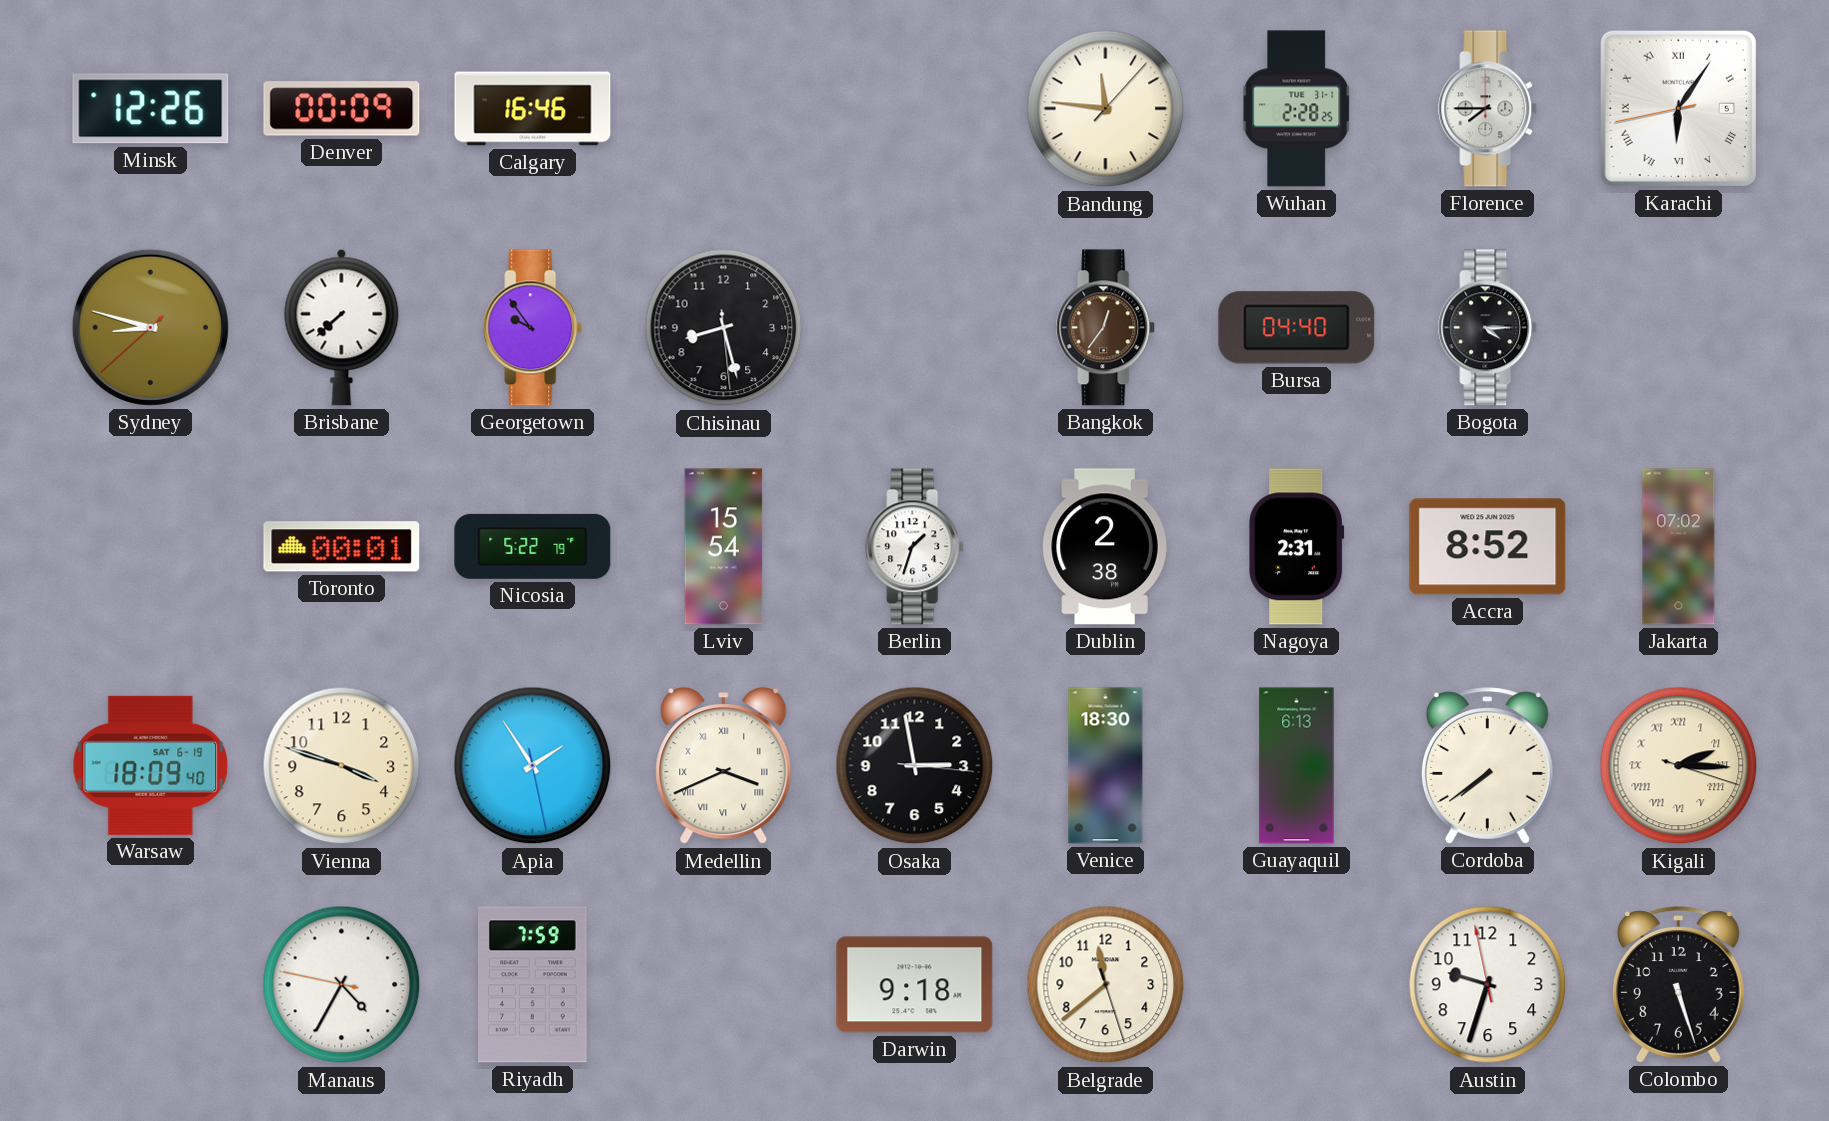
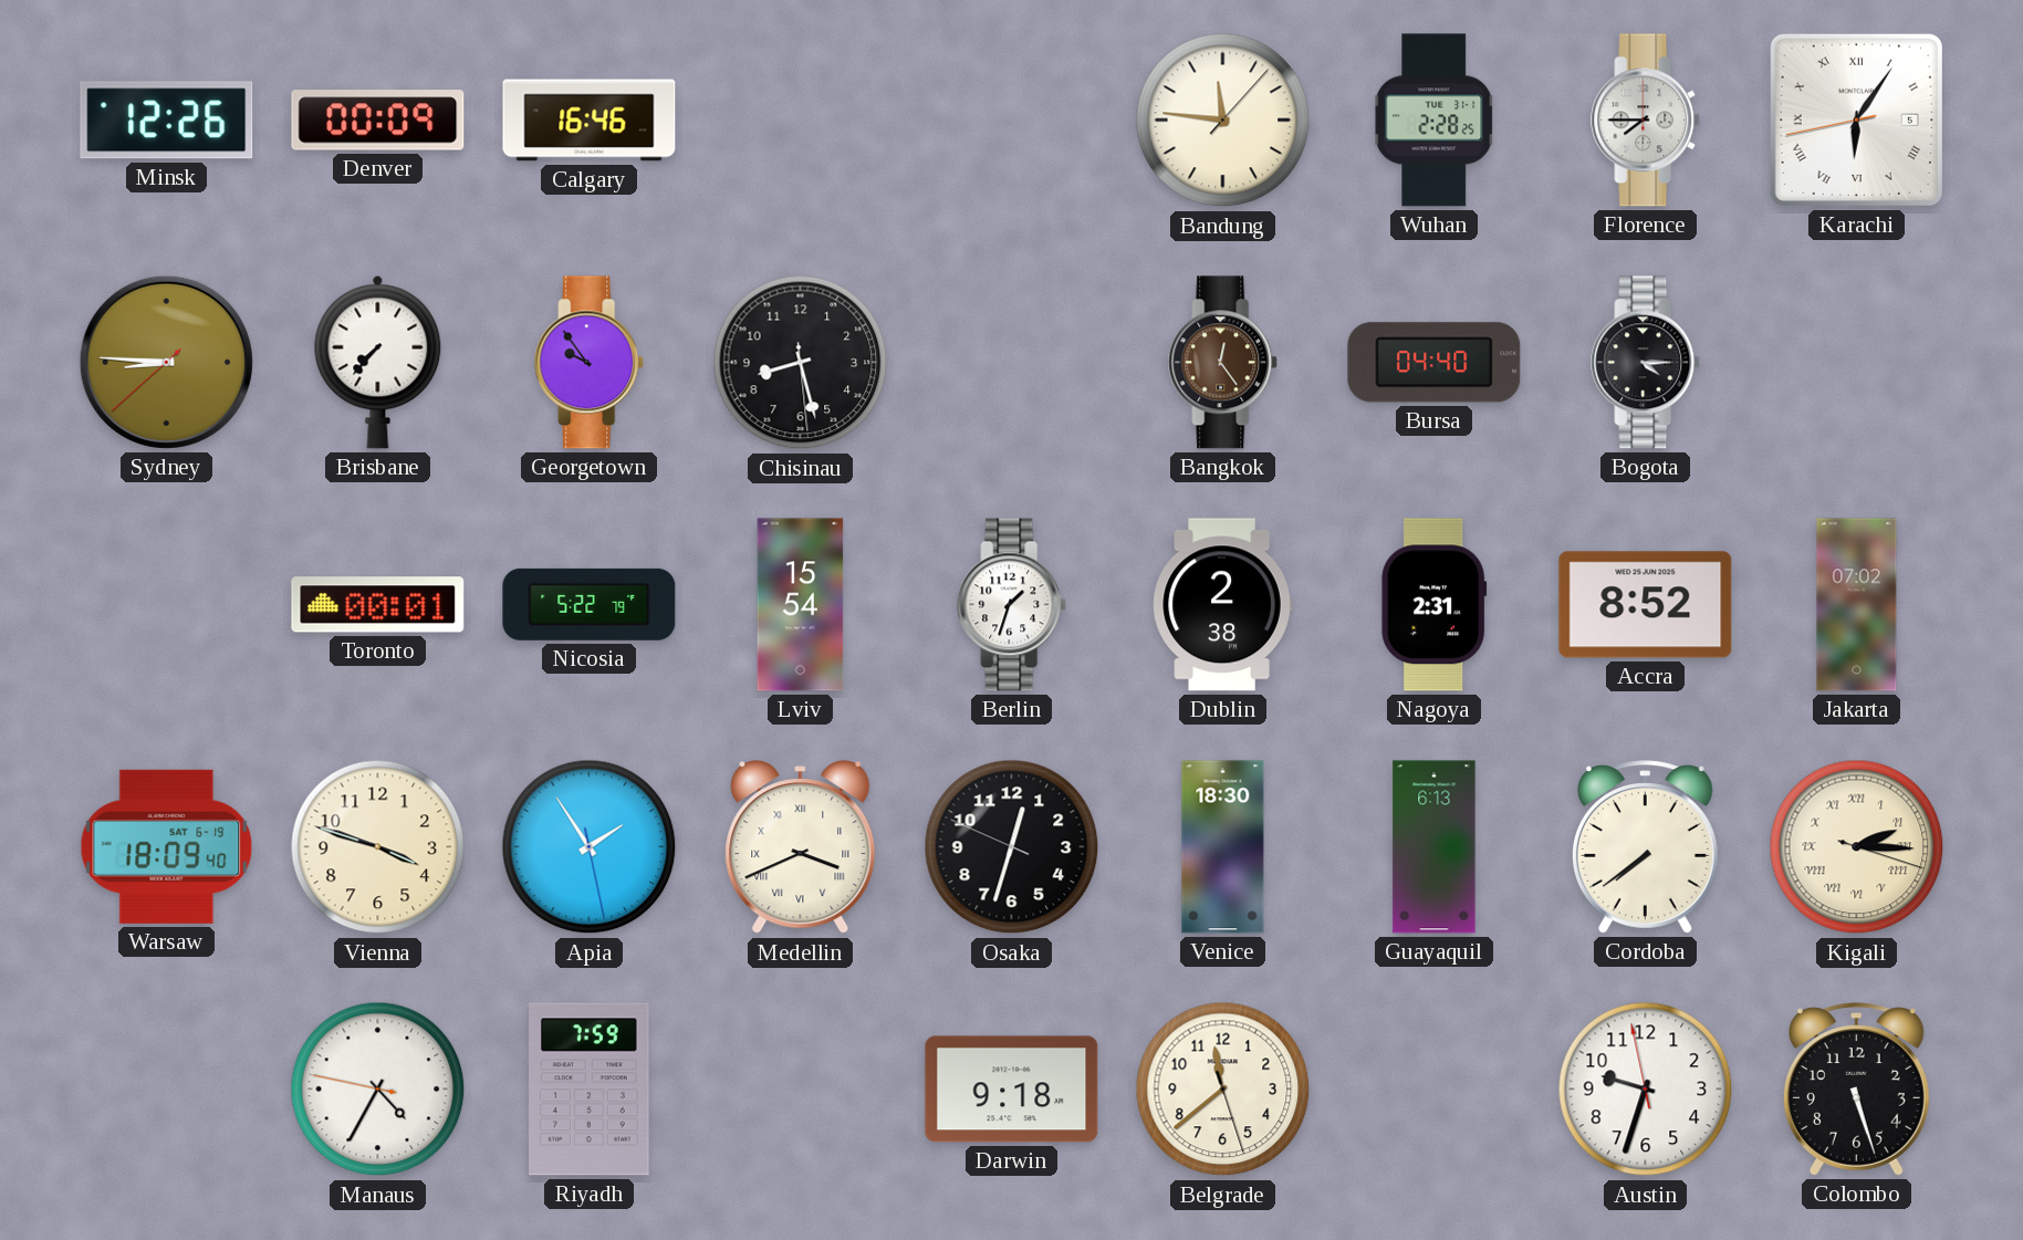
Sydney: 8:47 -> 8:45 (166, 362)
Brisbane: 7:38 -> 7:37 (378, 362)
Bangkok: 12:36 -> 12:24 (1223, 363)
Osaka: 2:58 -> 12:32 (1012, 847)
